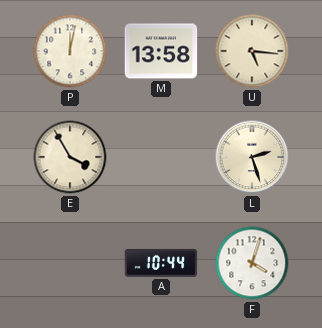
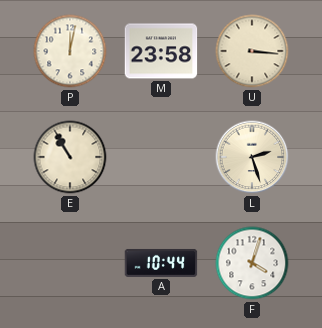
M: 13:58 -> 23:58 (161, 51)
U: 5:16 -> 3:16 (252, 51)
E: 3:55 -> 10:55 (70, 157)
